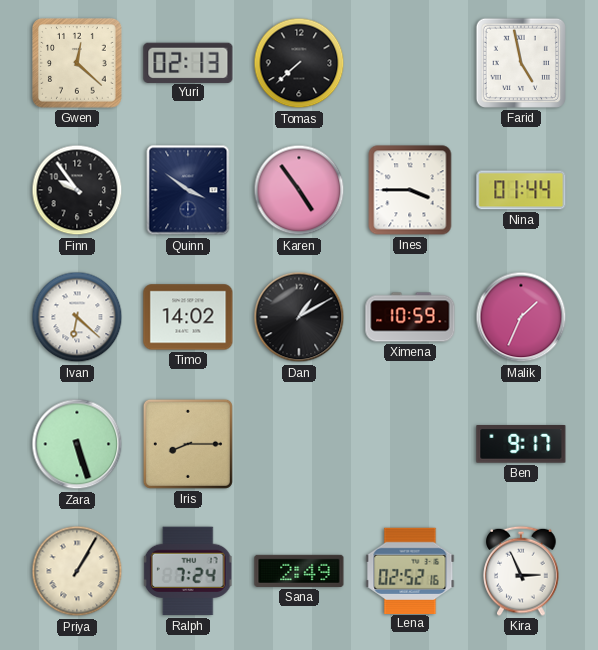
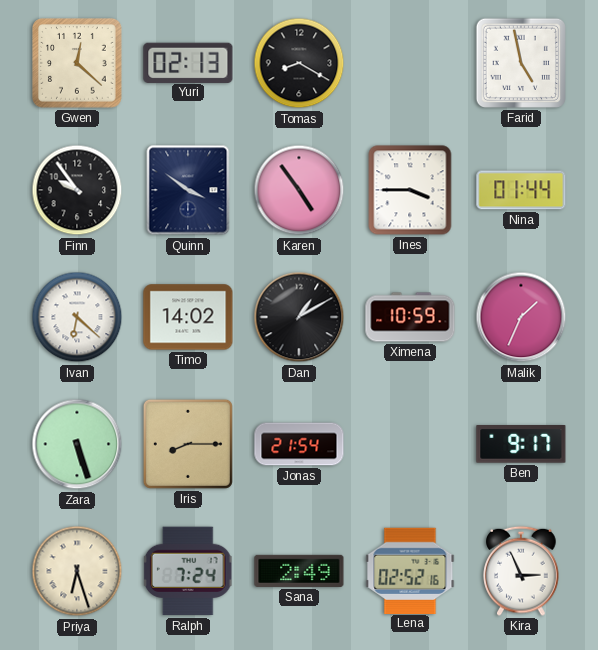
Tomas: 7:38 -> 8:20 (299, 63)
Jonas: none -> 21:54 (299, 444)
Priya: 1:05 -> 6:27 (77, 571)
